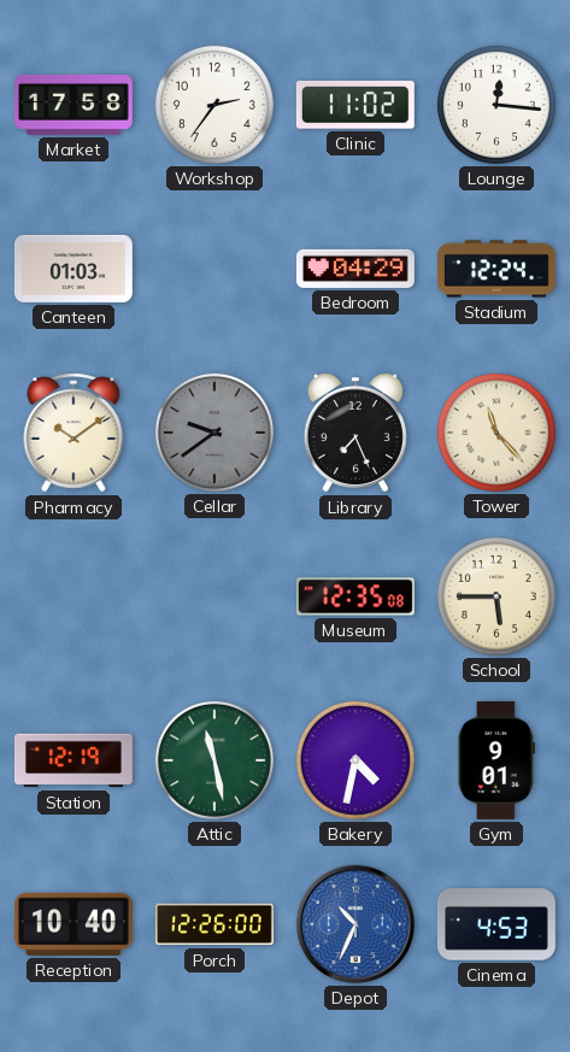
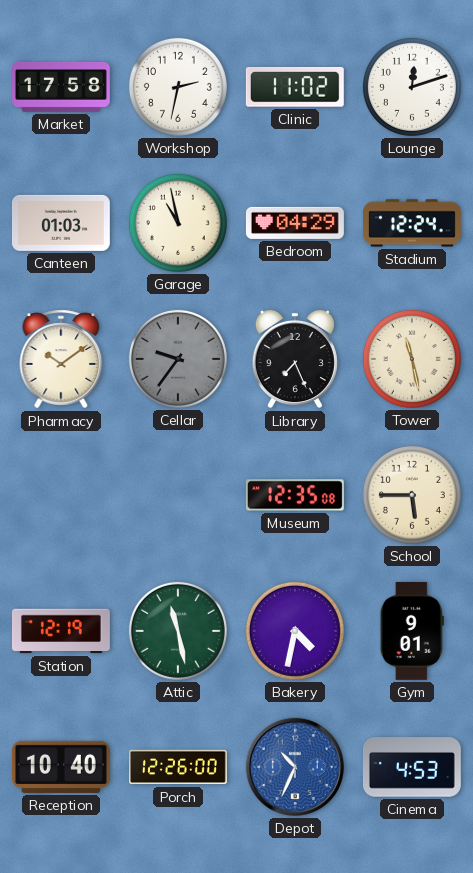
Workshop: 2:36 -> 2:32 (178, 87)
Lounge: 12:16 -> 12:12 (412, 87)
Garage: none -> 10:58 (178, 223)
Cellar: 9:39 -> 9:36 (178, 359)
Tower: 11:23 -> 11:28 (412, 359)
